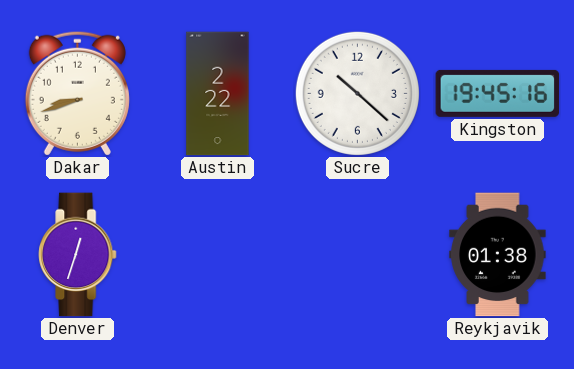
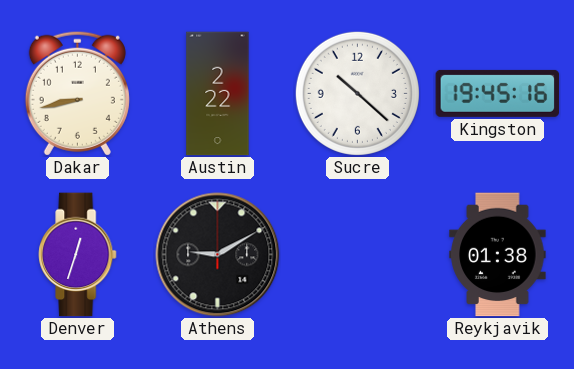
Dakar: 8:42 -> 8:43 (77, 93)
Athens: none -> 9:10 (218, 255)
